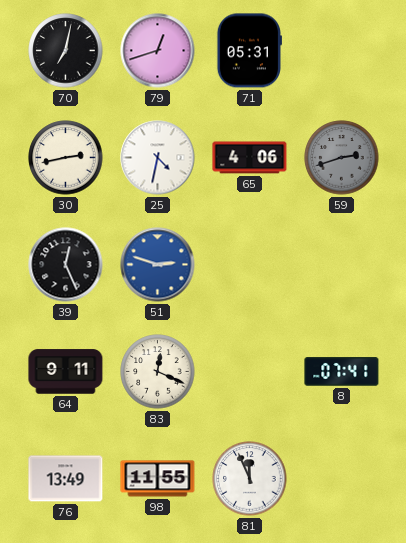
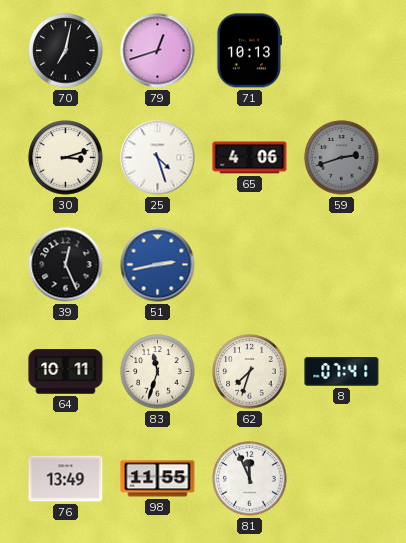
71: 05:31 -> 10:13 (249, 51)
30: 2:43 -> 3:12 (66, 158)
25: 4:32 -> 4:27 (158, 158)
51: 2:48 -> 2:43 (158, 265)
64: 9:11 -> 10:11 (66, 372)
83: 12:19 -> 11:33 (158, 372)
62: none -> 7:33 (250, 372)
